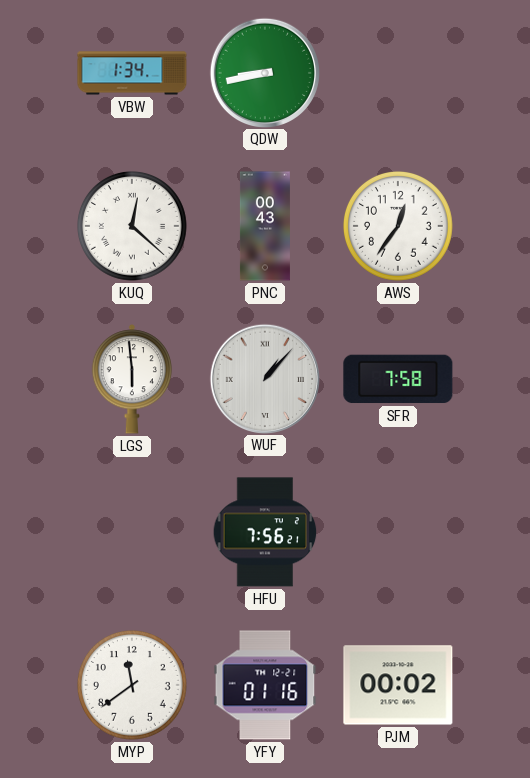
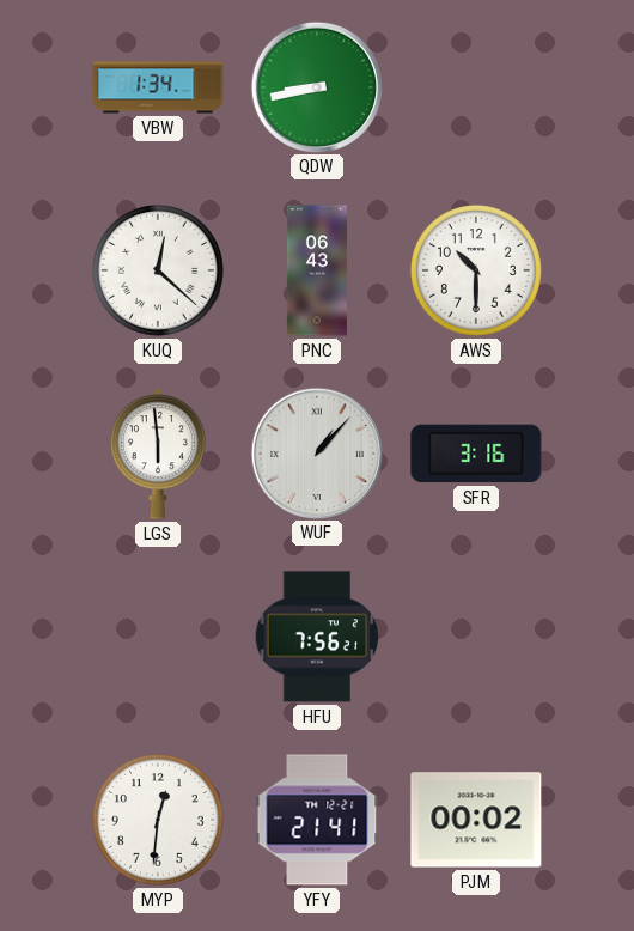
PNC: 00:43 -> 06:43 (317, 270)
AWS: 12:36 -> 10:30 (476, 270)
SFR: 7:58 -> 3:16 (476, 454)
MYP: 11:39 -> 12:31 (158, 820)
YFY: 01:16 -> 21:41 (317, 820)
